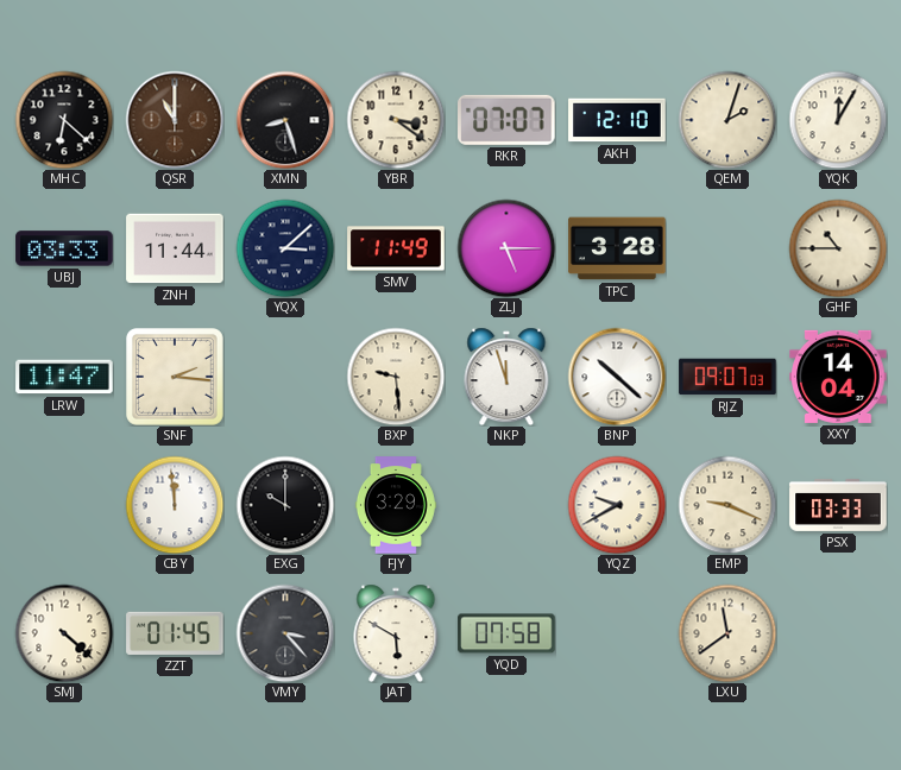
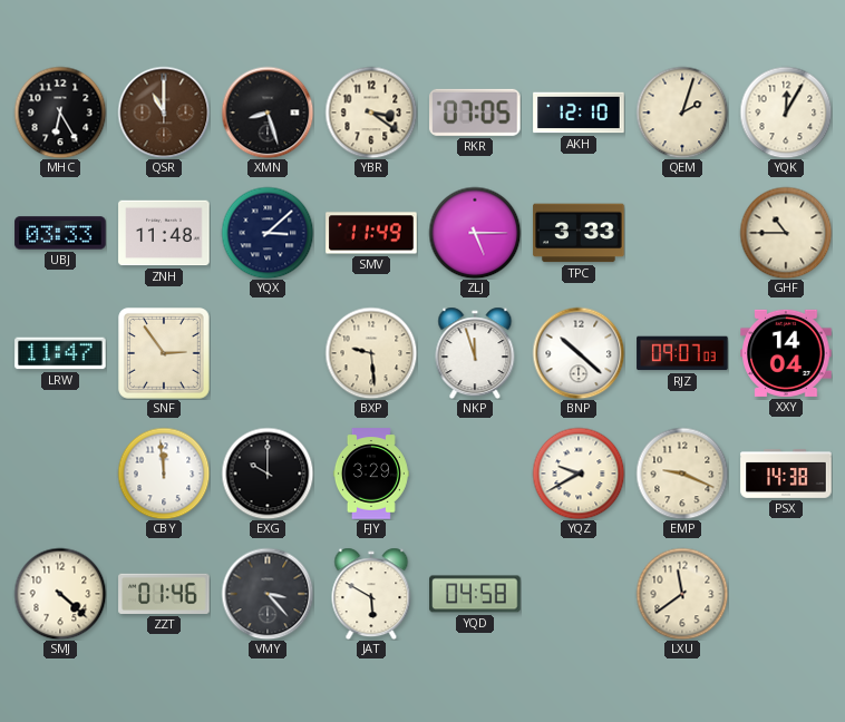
MHC: 6:22 -> 6:25 (60, 113)
RKR: 07:07 -> 07:05 (476, 113)
ZNH: 11:44 -> 11:48 (164, 233)
TPC: 3:28 -> 3:33 (579, 233)
SNF: 2:16 -> 2:54 (165, 354)
PSX: 03:33 -> 14:38 (786, 474)
ZZT: 01:45 -> 01:46 (164, 594)
YQD: 07:58 -> 04:58 (475, 594)
